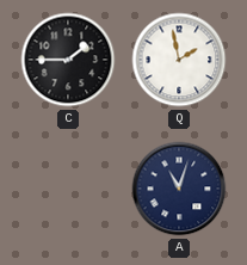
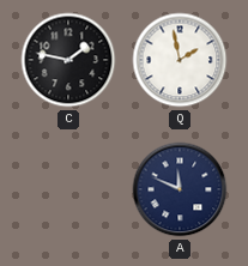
C: 1:45 -> 1:47 (68, 60)
A: 11:03 -> 11:49 (180, 189)
